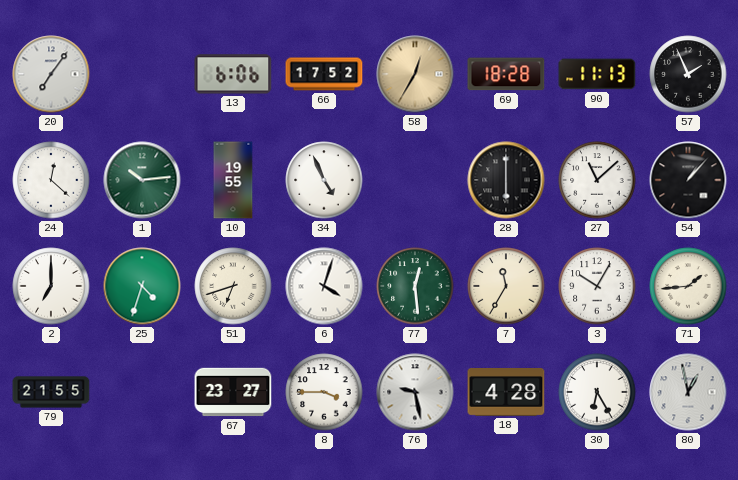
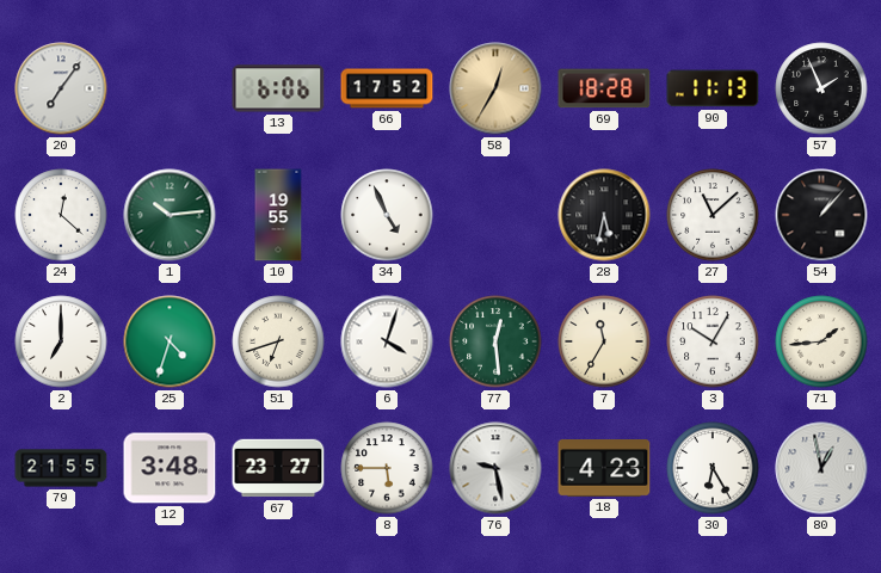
28: 6:00 -> 5:32 (604, 215)
12: none -> 3:48 (170, 468)
8: 3:45 -> 5:45 (387, 468)
18: 4:28 -> 4:23 (604, 469)
